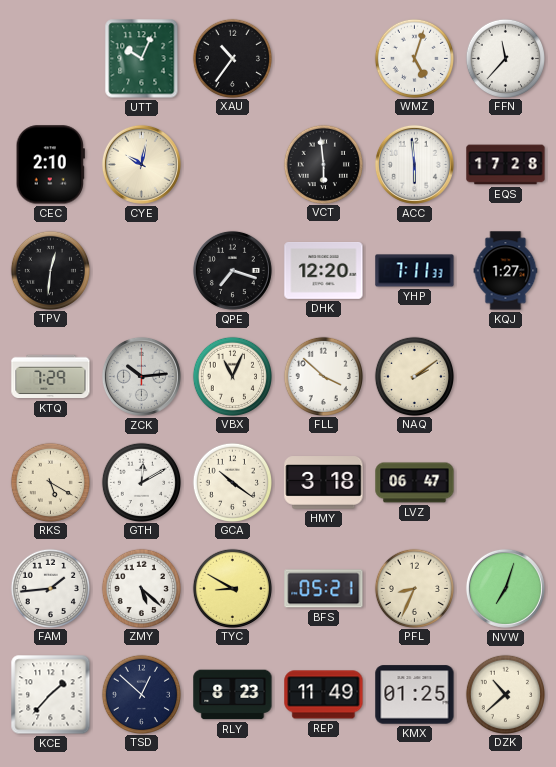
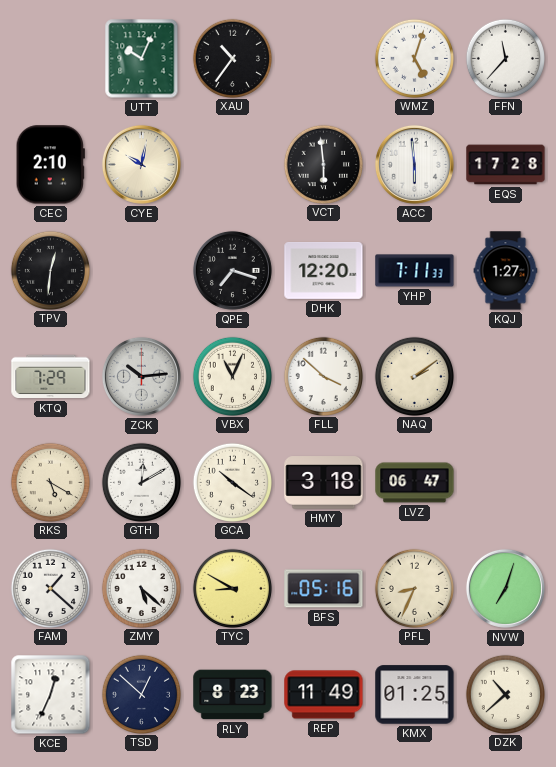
FAM: 1:44 -> 1:22 (50, 588)
BFS: 05:21 -> 05:16 (324, 589)
KCE: 1:37 -> 12:34 (51, 695)
